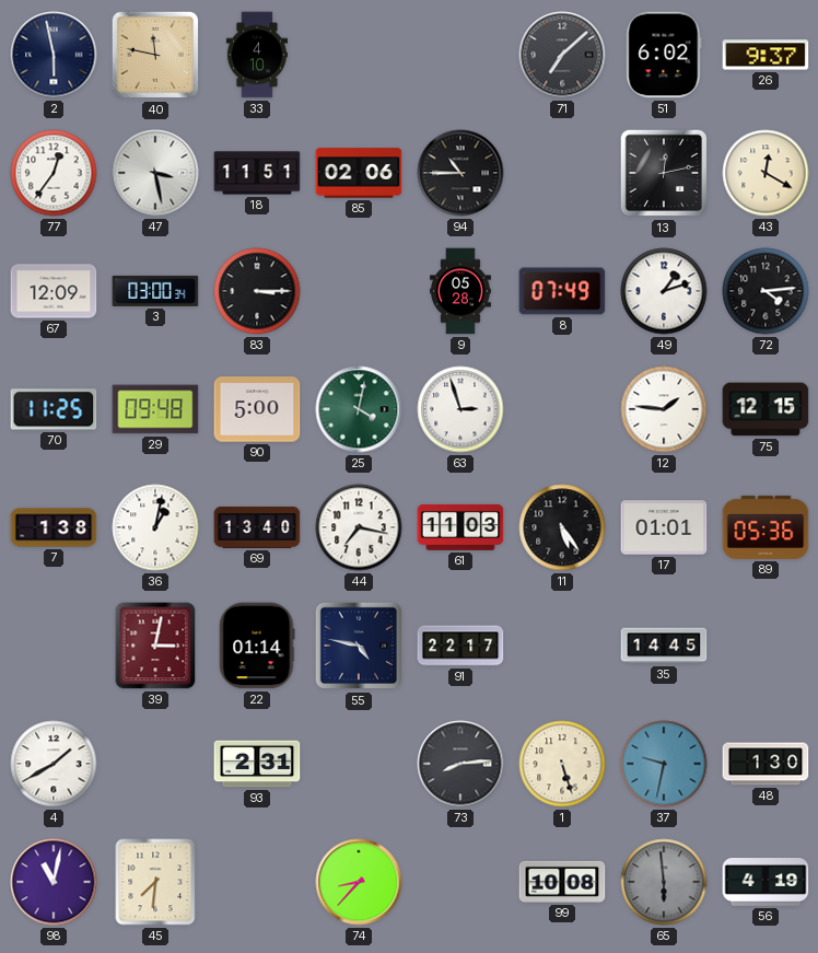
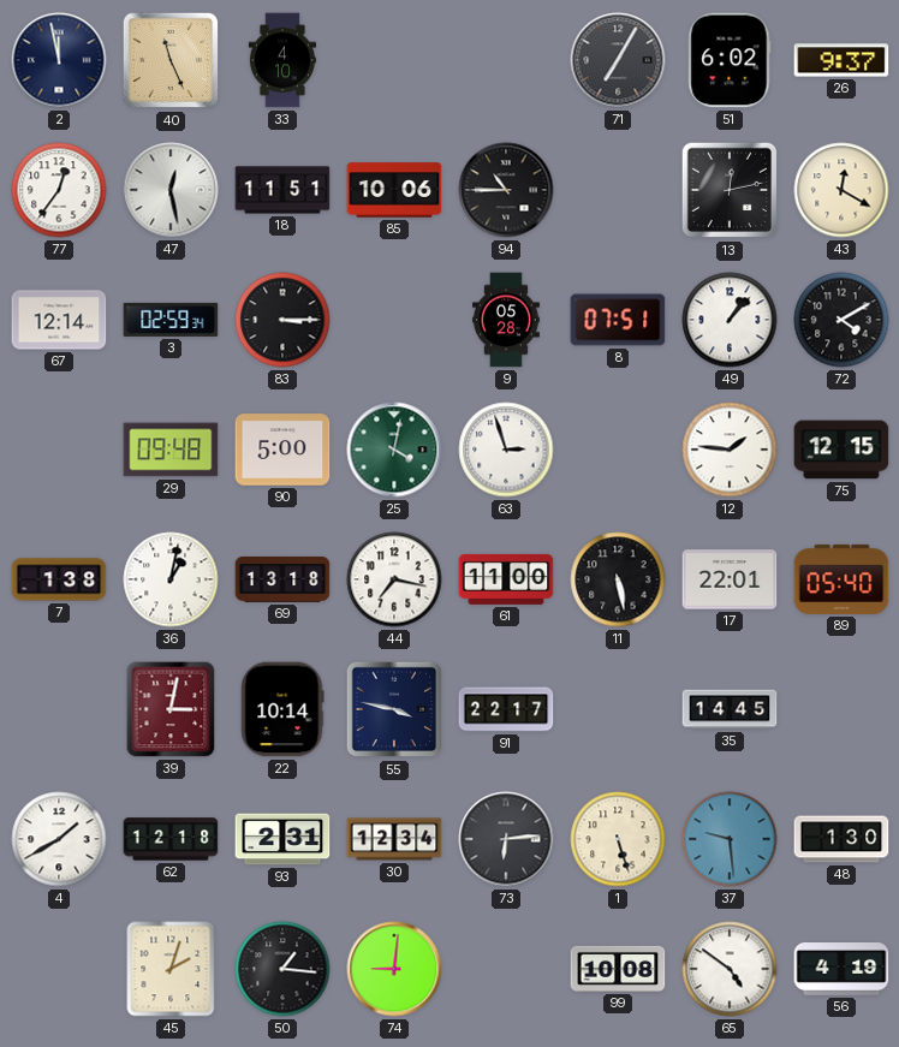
2: 5:58 -> 11:58 (59, 60)
40: 11:47 -> 11:26 (171, 60)
71: 7:08 -> 7:05 (618, 60)
47: 3:28 -> 12:28 (171, 190)
85: 02:06 -> 10:06 (394, 190)
67: 12:09 -> 12:14 (59, 320)
3: 03:00 -> 02:59 (171, 320)
8: 07:49 -> 07:51 (618, 320)
49: 1:12 -> 1:07 (730, 320)
72: 4:14 -> 4:10 (841, 320)
70: 11:25 -> none (54, 409)
69: 13:40 -> 13:18 (282, 579)
61: 11:03 -> 11:00 (506, 579)
11: 5:24 -> 5:28 (618, 579)
17: 01:01 -> 22:01 (730, 579)
89: 05:36 -> 05:40 (841, 579)
22: 01:14 -> 10:14 (282, 709)
55: 4:47 -> 3:47 (394, 709)
62: none -> 12:18 (171, 839)
30: none -> 12:34 (394, 839)
73: 8:14 -> 6:14 (506, 839)
37: 9:32 -> 9:29 (730, 839)
98: 11:02 -> none (54, 882)
45: 7:31 -> 2:03 (171, 969)
50: none -> 1:16 (282, 969)
74: 8:37 -> 9:01 (394, 969)
65: 5:59 -> 4:51 (730, 969)
65 dial: grey -> white (730, 969)
